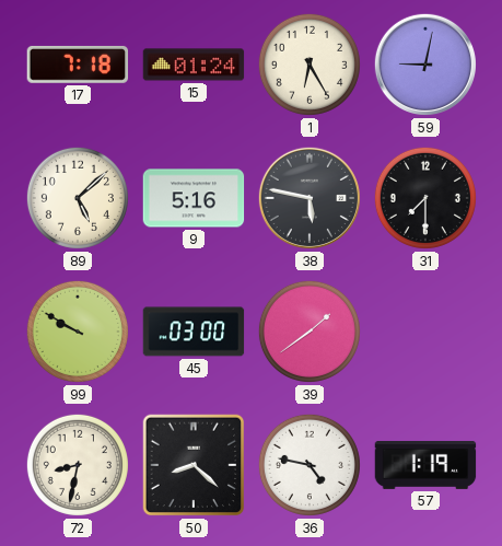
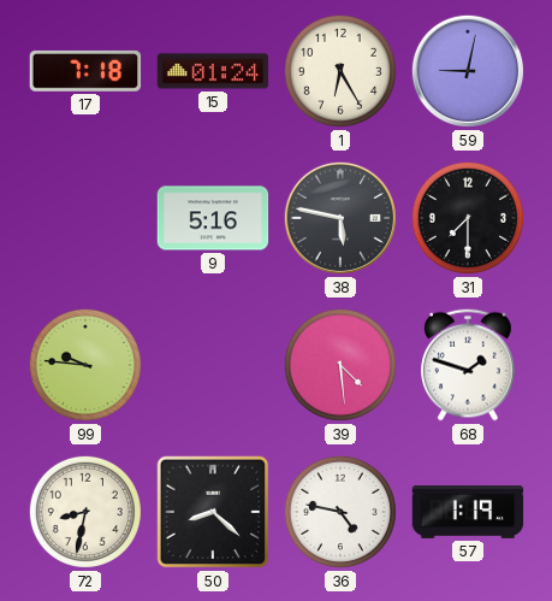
89: 5:08 -> none (78, 198)
99: 9:50 -> 9:46 (85, 365)
45: 03:00 -> none (194, 332)
39: 1:39 -> 4:29 (340, 365)
68: none -> 1:48 (468, 365)
